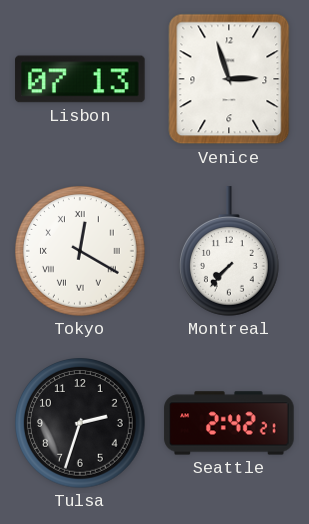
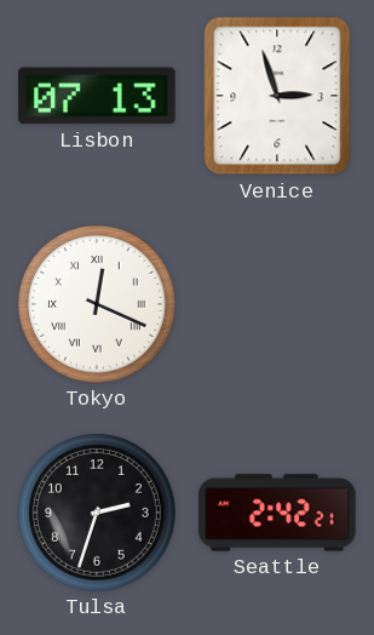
Tokyo: 12:20 -> 12:19 (98, 305)
Montreal: 7:37 -> none (229, 251)
